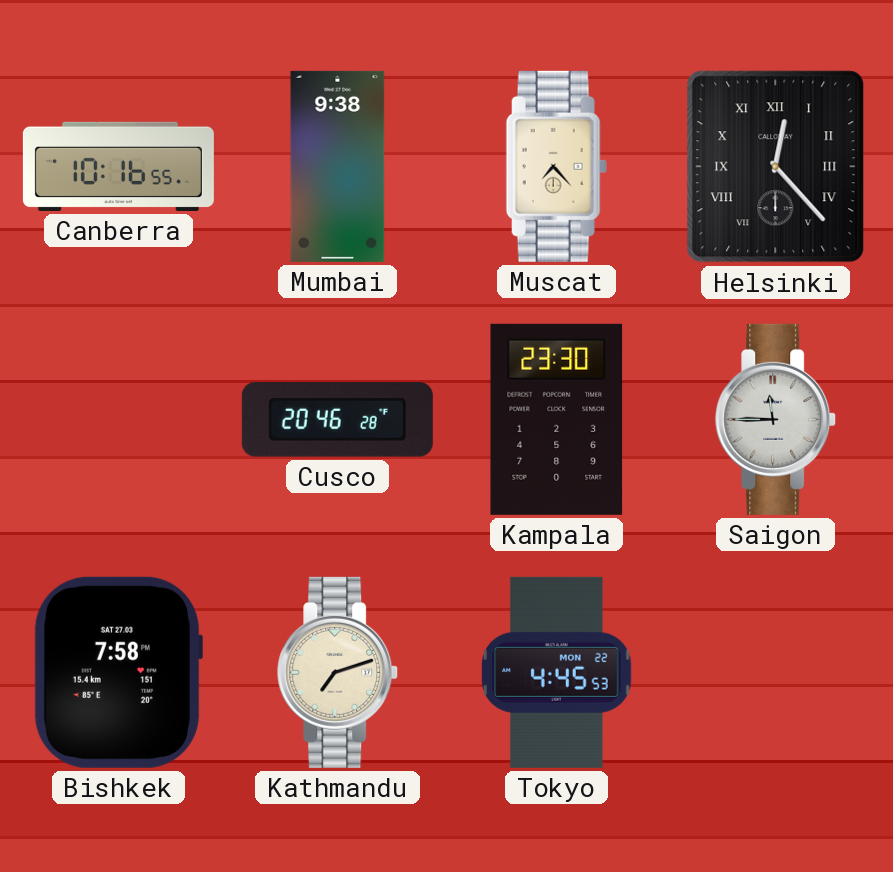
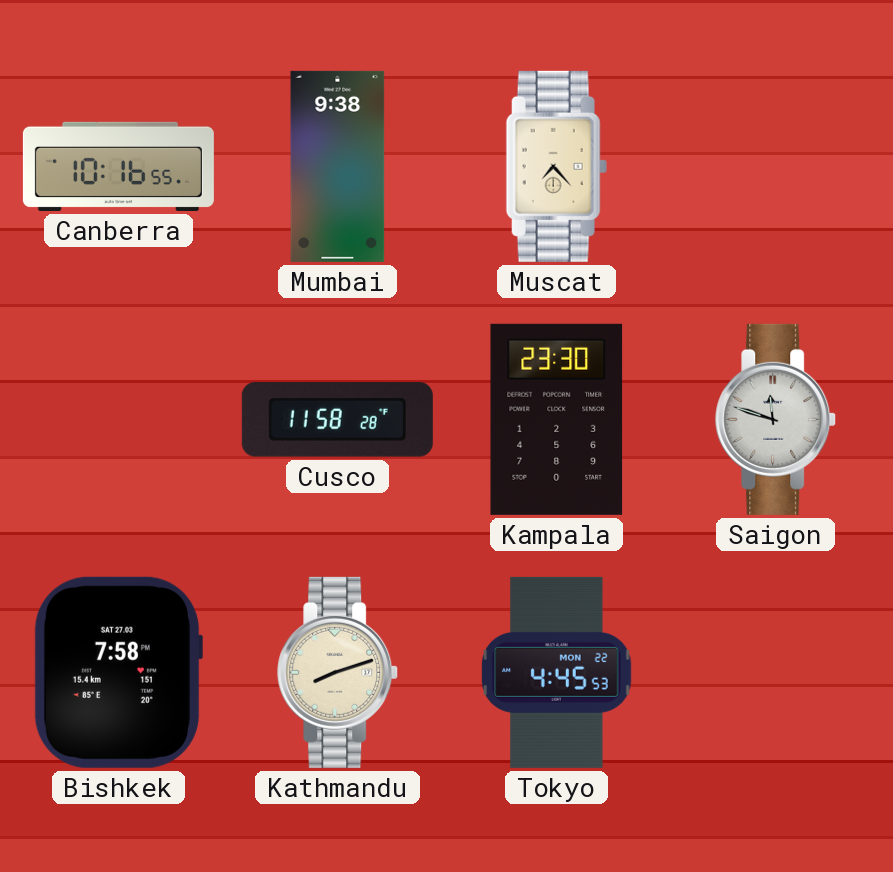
Helsinki: 12:23 -> none (776, 167)
Cusco: 20:46 -> 11:58 (337, 420)
Saigon: 11:45 -> 11:48 (776, 419)
Kathmandu: 7:12 -> 8:12 (338, 672)
